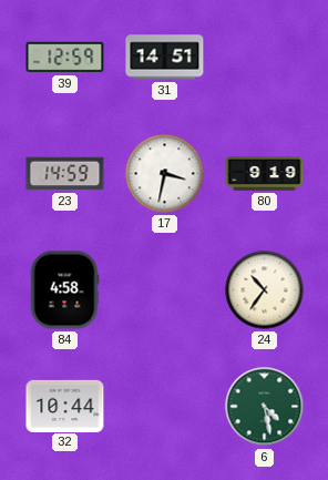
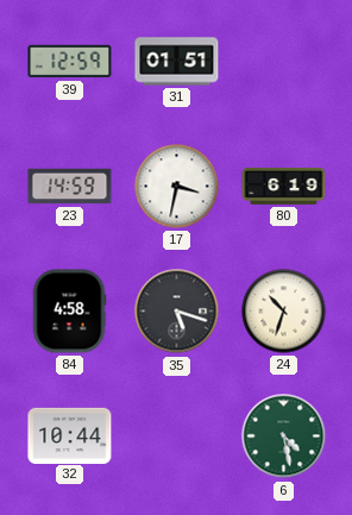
31: 14:51 -> 01:51 (177, 62)
80: 9:19 -> 6:19 (284, 187)
35: none -> 5:18 (177, 312)
24: 10:36 -> 10:33 (284, 312)
